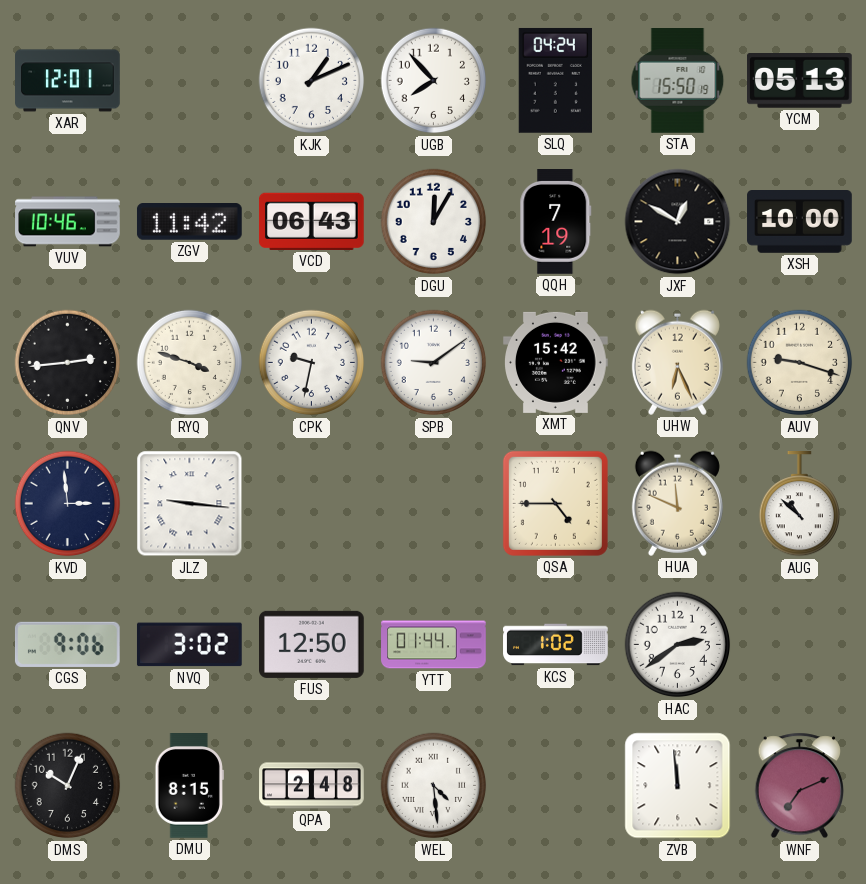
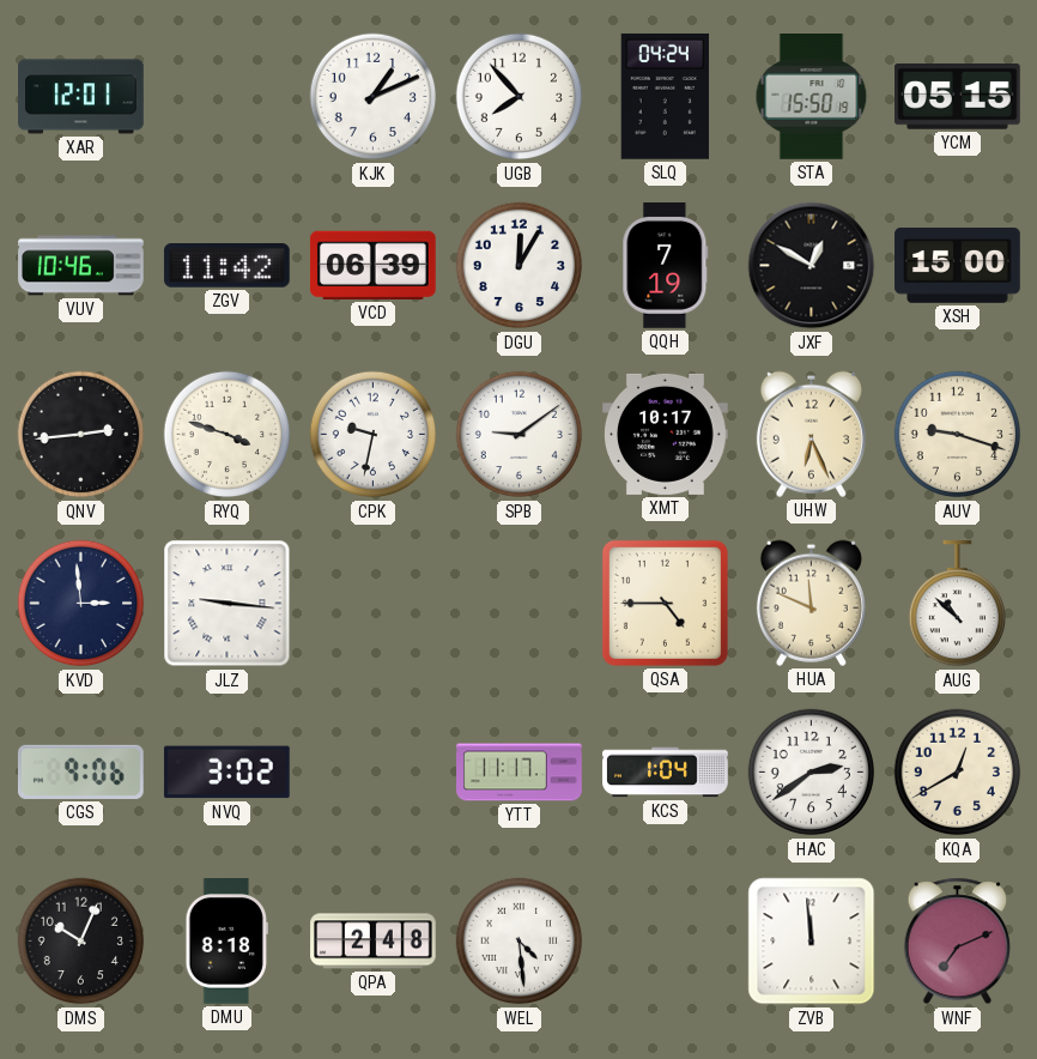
YCM: 05:13 -> 05:15 (958, 97)
VCD: 06:43 -> 06:39 (372, 265)
XSH: 10:00 -> 15:00 (958, 266)
XMT: 15:42 -> 10:17 (666, 434)
FUS: 12:50 -> none (312, 644)
YTT: 01:44 -> 11:17 (520, 773)
KCS: 1:02 -> 1:04 (666, 773)
KQA: none -> 12:40 (958, 773)
DMU: 8:15 -> 8:18 (226, 942)
